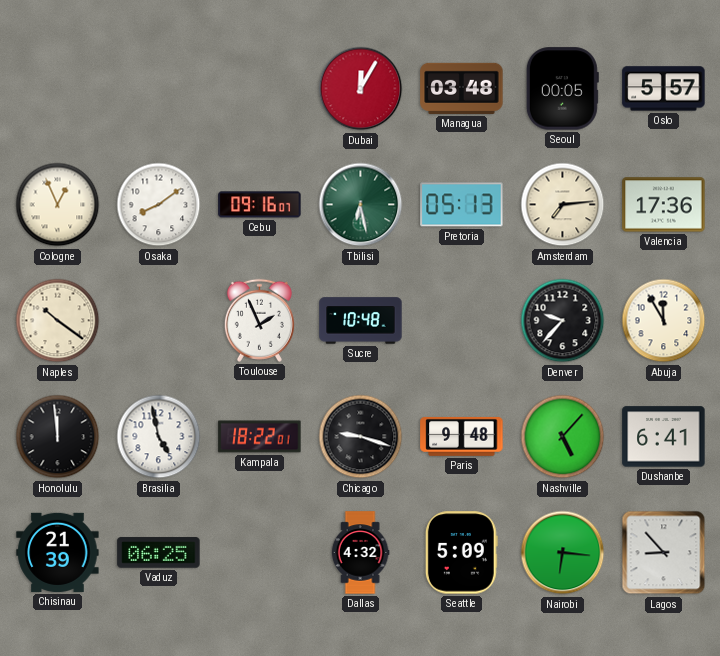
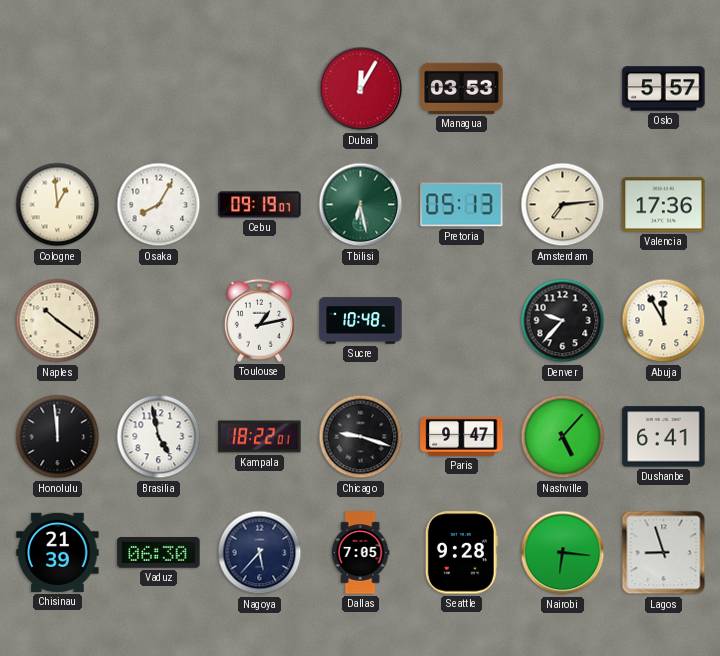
Managua: 03:48 -> 03:53 (462, 88)
Seoul: 00:05 -> none (562, 89)
Cologne: 12:56 -> 12:59 (58, 205)
Osaka: 8:09 -> 8:05 (159, 205)
Cebu: 09:16 -> 09:19 (260, 205)
Toulouse: 1:56 -> 1:13 (259, 320)
Paris: 9:48 -> 9:47 (462, 436)
Vaduz: 06:25 -> 06:30 (159, 553)
Nagoya: none -> 5:37 (260, 553)
Dallas: 4:32 -> 7:05 (360, 553)
Seattle: 5:09 -> 9:28 (461, 553)
Lagos: 8:53 -> 8:57 (664, 553)
